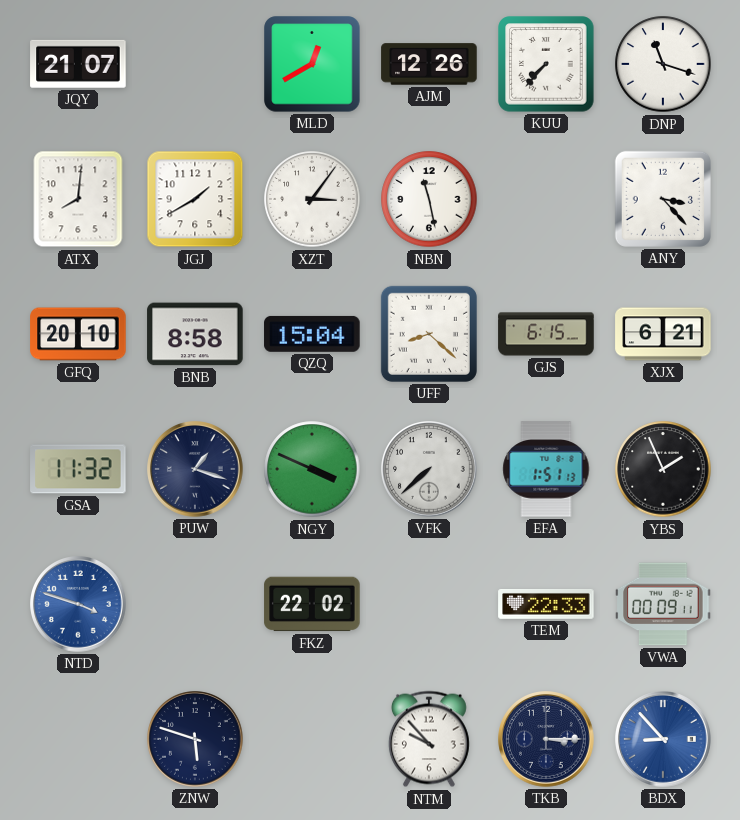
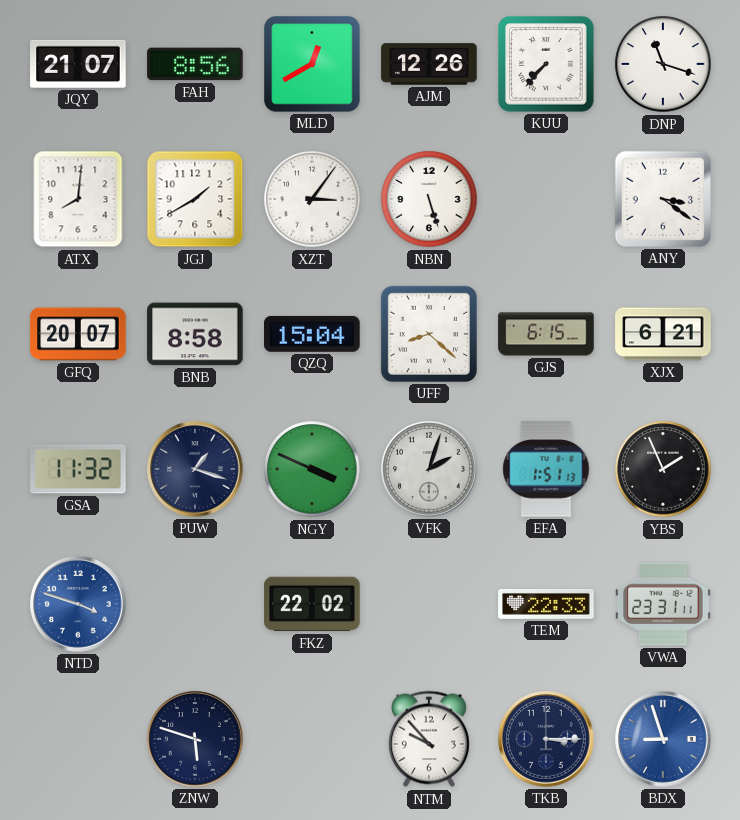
FAH: none -> 8:56 (195, 64)
NBN: 11:28 -> 5:27 (429, 199)
ANY: 3:23 -> 3:21 (663, 199)
GFQ: 20:10 -> 20:07 (78, 334)
VFK: 7:38 -> 2:03 (429, 469)
VWA: 00:09 -> 23:31 (663, 604)
BDX: 8:53 -> 8:57 (663, 739)
